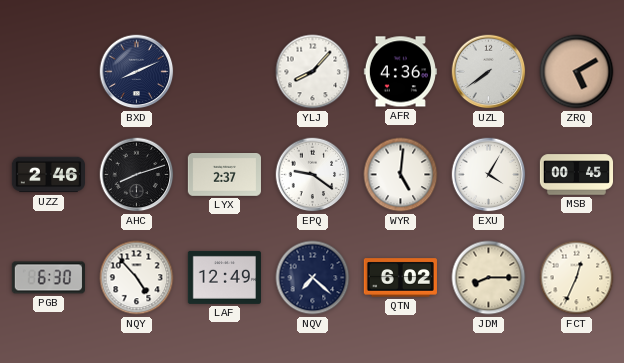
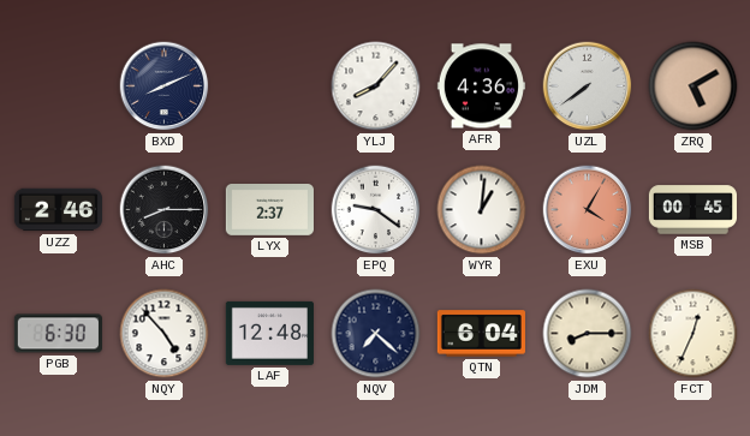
AHC: 8:12 -> 8:15 (165, 210)
WYR: 5:01 -> 1:01 (482, 210)
EXU dial: white -> salmon (588, 210)
LAF: 12:49 -> 12:48 (269, 333)
QTN: 6:02 -> 6:04 (481, 334)
